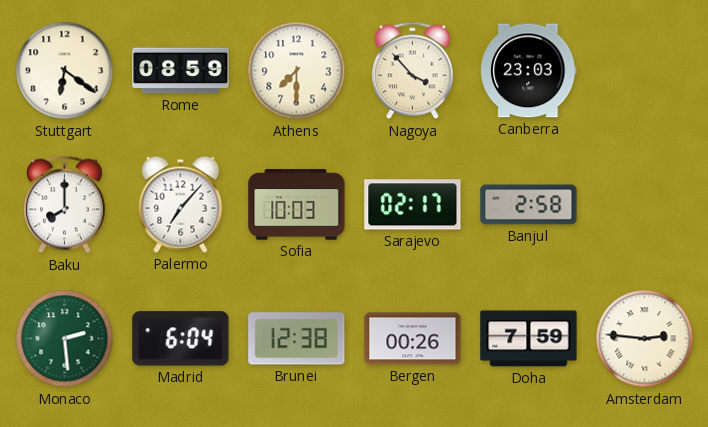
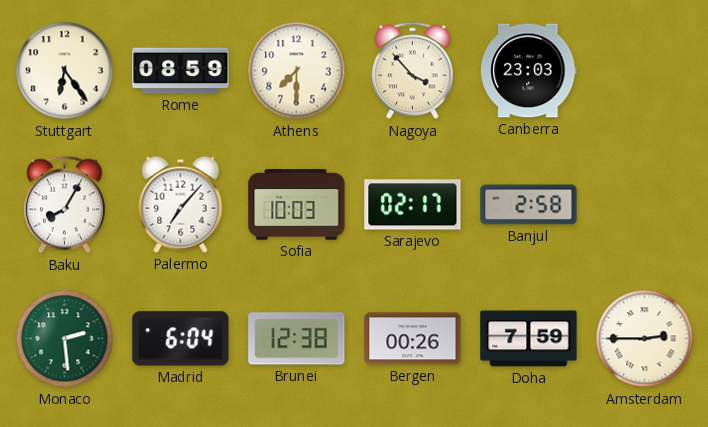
Stuttgart: 6:21 -> 6:24 (65, 71)
Baku: 8:00 -> 8:05 (65, 205)
Amsterdam: 2:46 -> 2:45 (645, 339)
